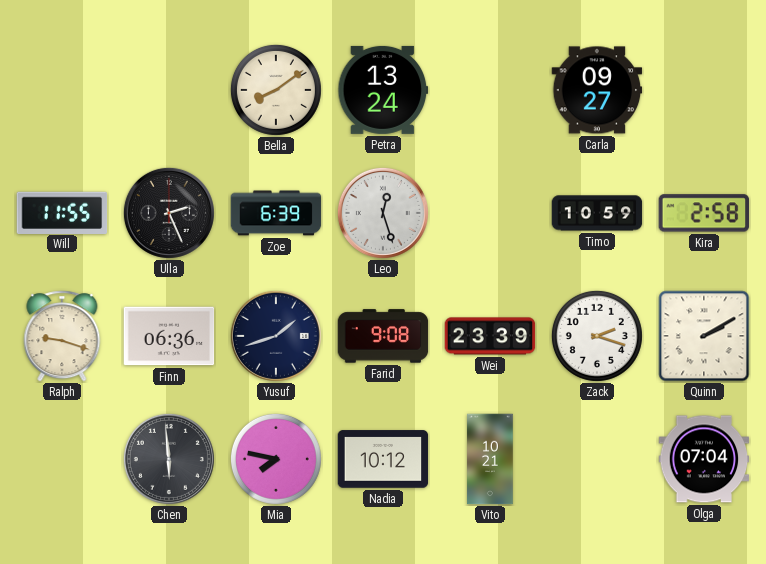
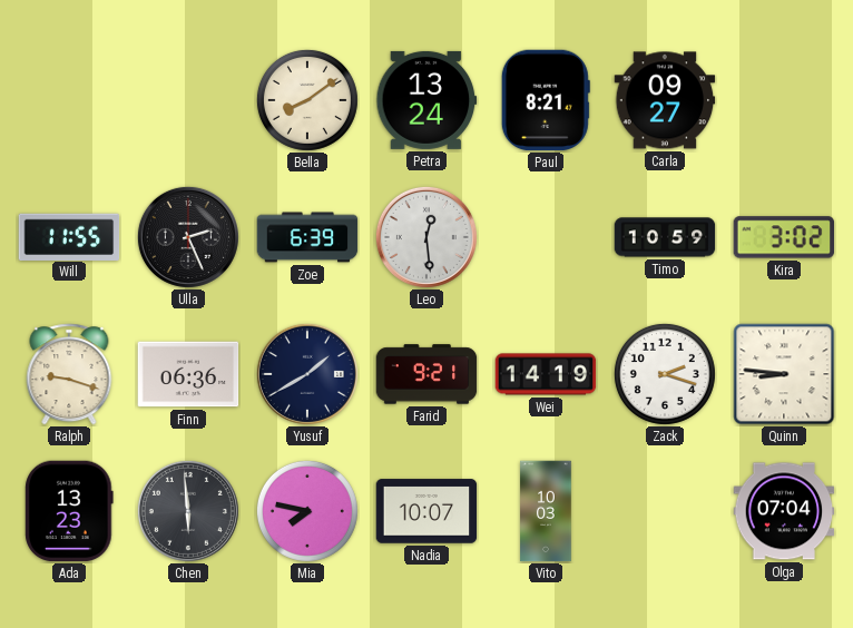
Paul: none -> 8:21 (546, 100)
Leo: 12:27 -> 12:29 (426, 237)
Kira: 2:58 -> 3:02 (784, 237)
Yusuf: 1:42 -> 1:40 (307, 374)
Farid: 9:08 -> 9:21 (426, 374)
Wei: 23:39 -> 14:19 (546, 374)
Quinn: 2:10 -> 8:46 (784, 374)
Ada: none -> 13:23 (69, 511)
Nadia: 10:12 -> 10:07 (426, 511)
Vito: 10:21 -> 10:03 (546, 511)
